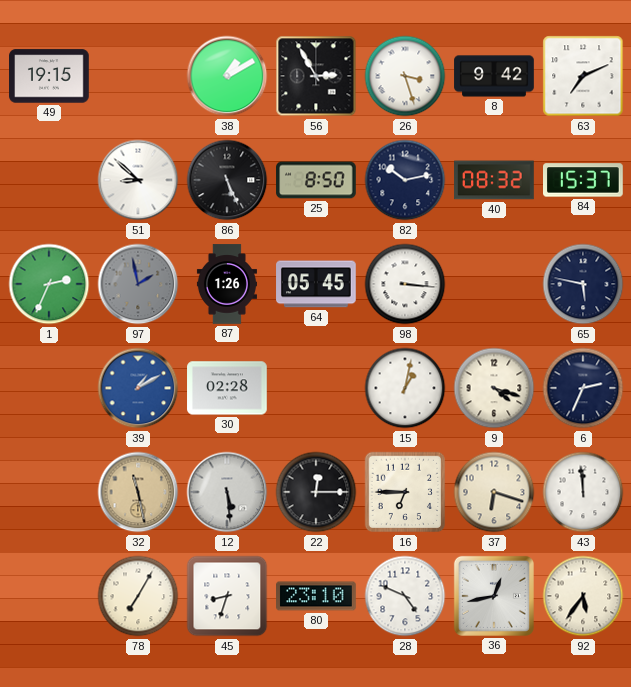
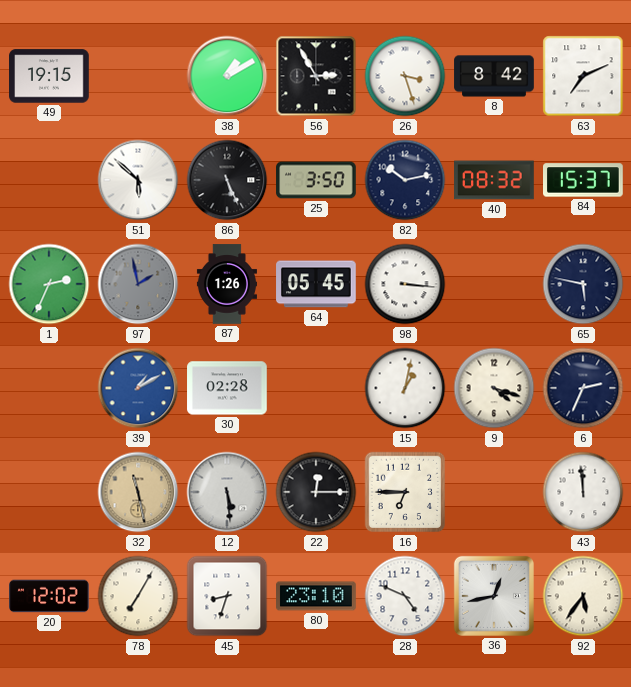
8: 9:42 -> 8:42 (494, 76)
51: 8:52 -> 5:52 (138, 180)
25: 8:50 -> 3:50 (316, 180)
37: 6:18 -> none (494, 492)
20: none -> 12:02 (49, 596)
